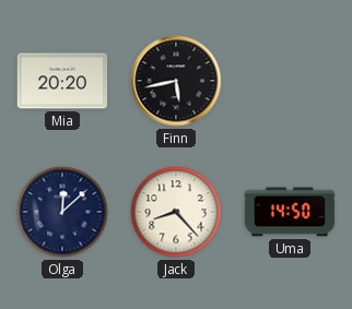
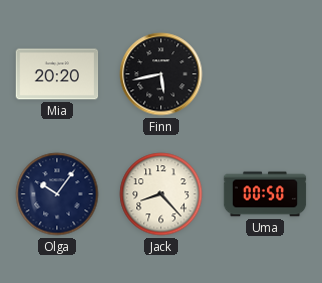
Olga: 12:08 -> 10:06 (57, 194)
Uma: 14:50 -> 00:50 (265, 194)
